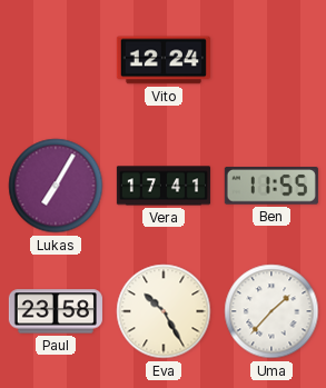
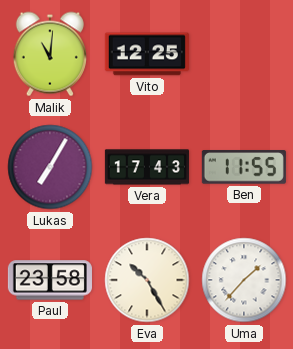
Malik: none -> 11:01 (50, 54)
Vito: 12:24 -> 12:25 (147, 54)
Vera: 17:41 -> 17:43 (147, 167)
